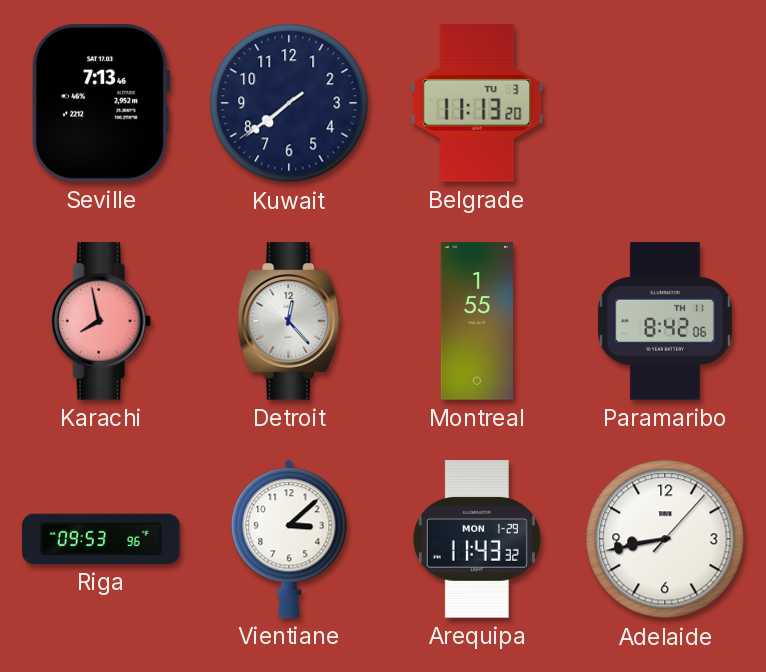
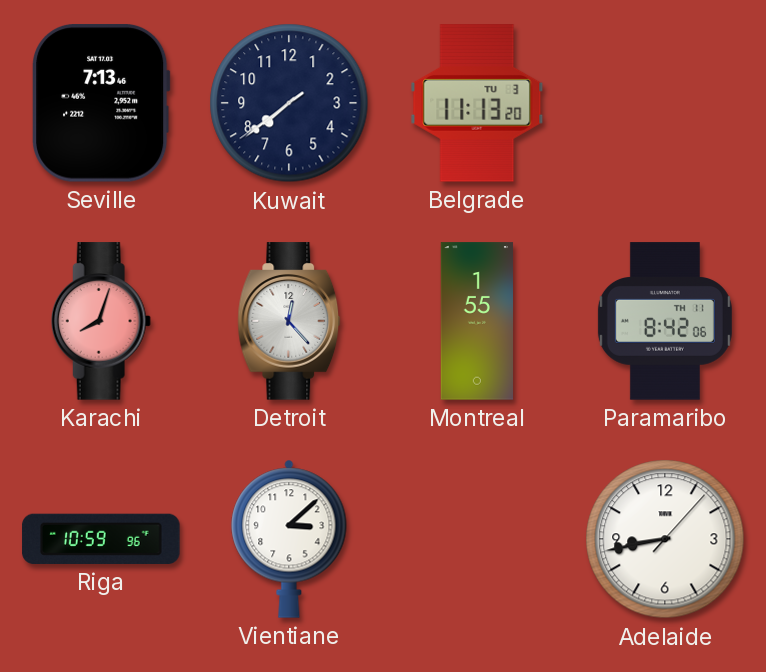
Karachi: 7:58 -> 8:03 (101, 321)
Riga: 09:53 -> 10:59 (101, 539)
Arequipa: 11:43 -> none (477, 539)
